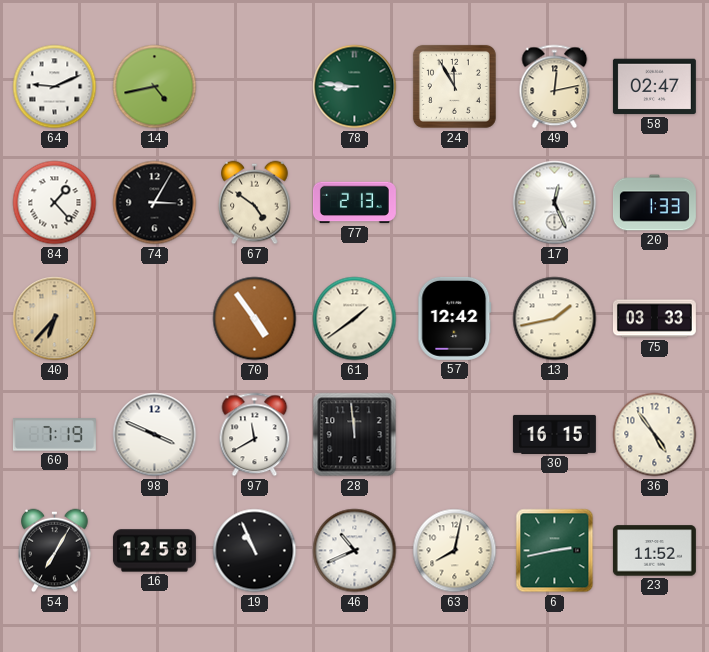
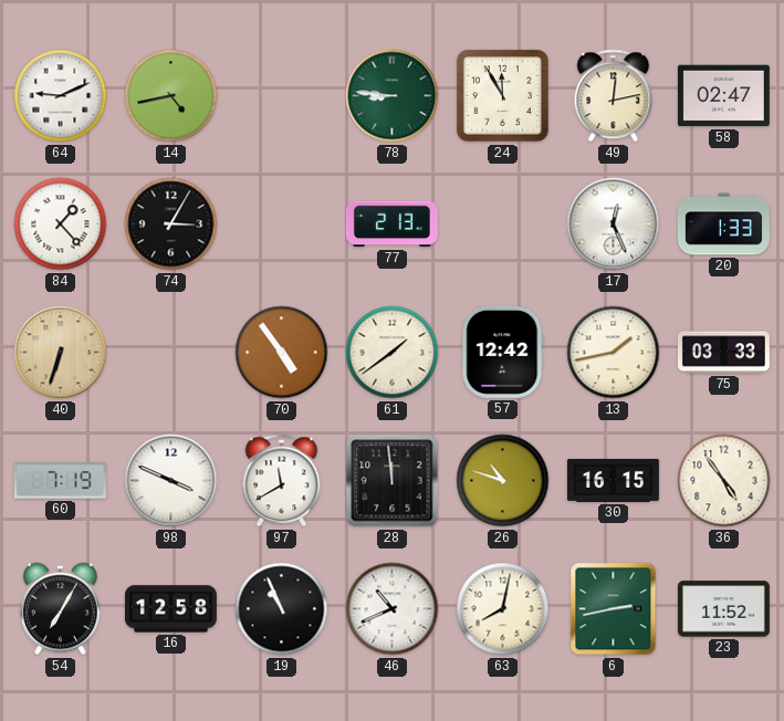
67: 4:51 -> none (255, 203)
40: 6:37 -> 6:33 (61, 353)
26: none -> 10:48 (503, 481)
